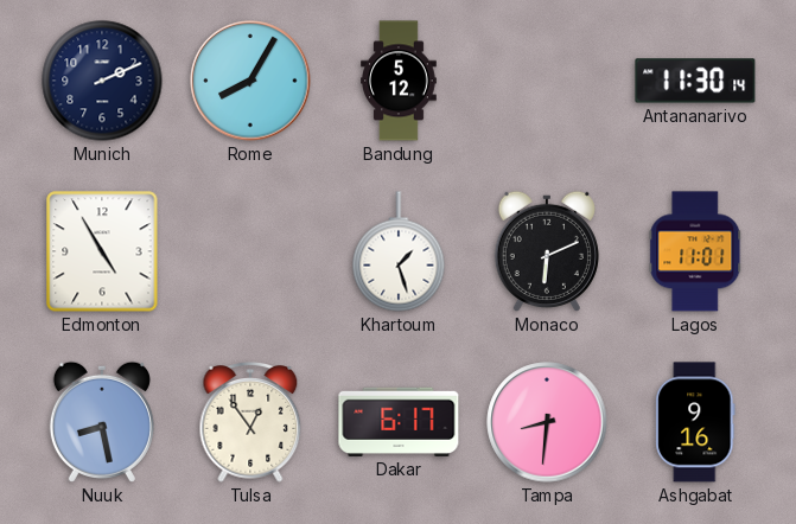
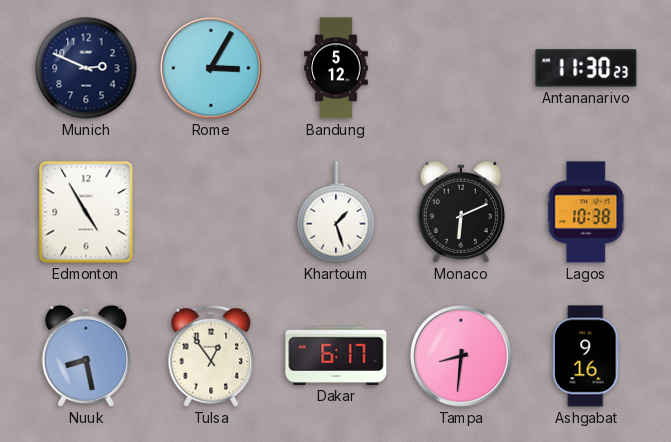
Munich: 2:11 -> 2:49 (86, 68)
Rome: 8:05 -> 3:05 (211, 68)
Antananarivo: 11:30:14 -> 11:30:23 (586, 68)
Lagos: 11:01 -> 10:38 (586, 212)
